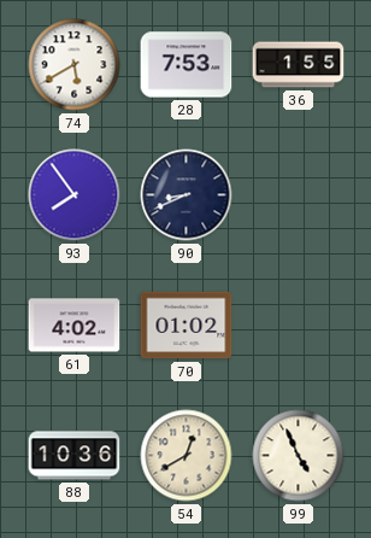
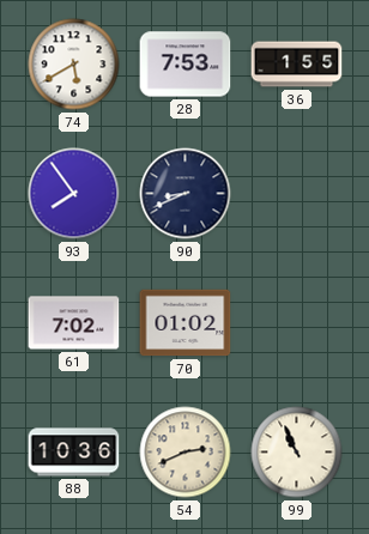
61: 4:02 -> 7:02 (74, 323)
54: 12:40 -> 2:41 (186, 453)
99: 4:56 -> 10:56 (297, 453)
